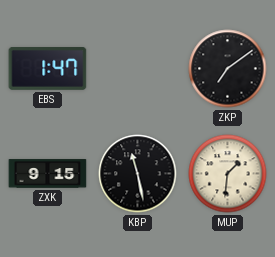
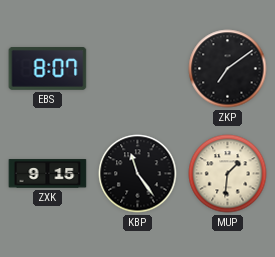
EBS: 1:47 -> 8:07 (48, 69)
KBP: 11:28 -> 11:24 (138, 174)
